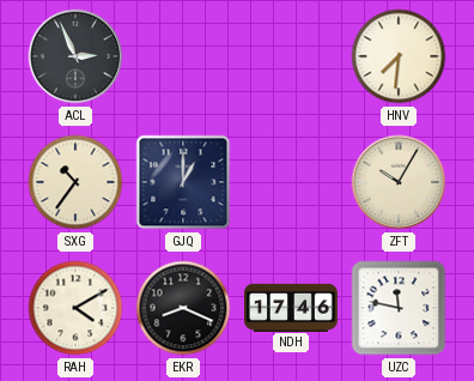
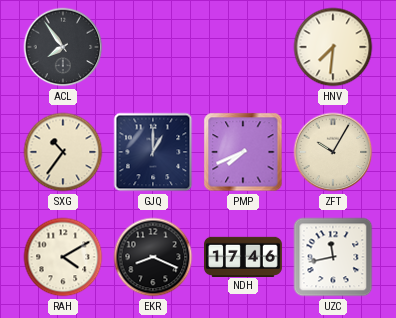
ACL: 2:56 -> 7:54 (63, 47)
PMP: none -> 7:41 (243, 152)
UZC: 11:47 -> 11:43 (333, 257)
